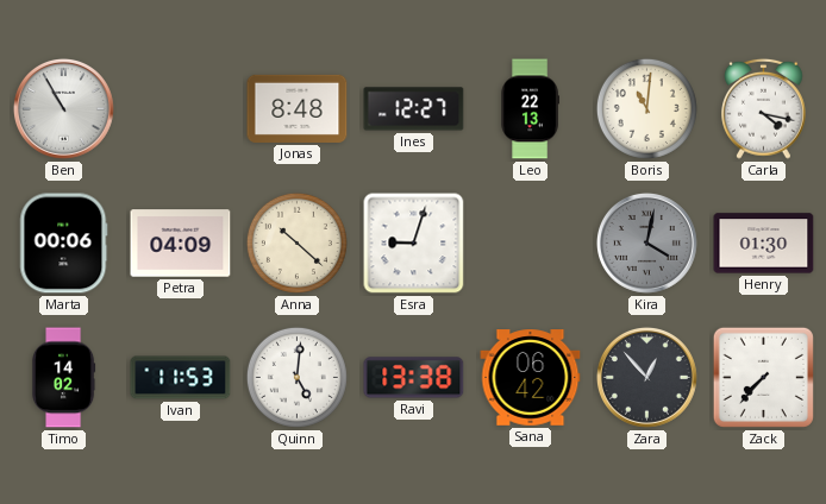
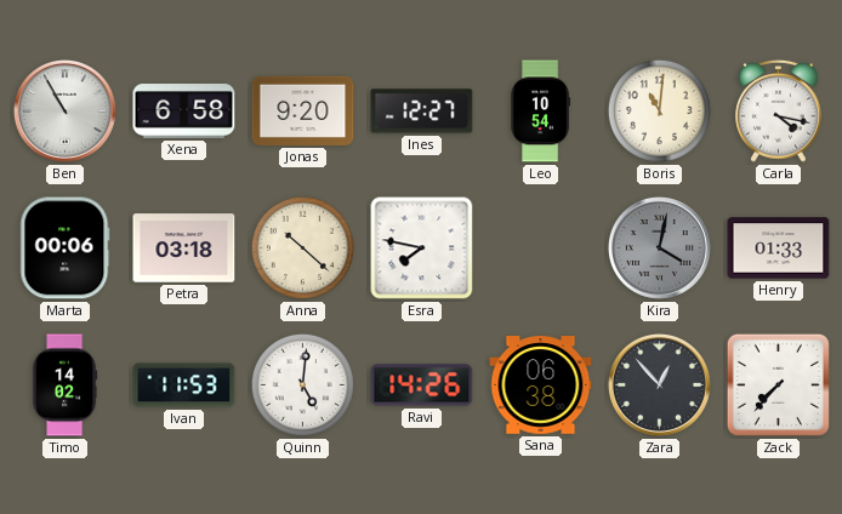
Xena: none -> 6:58 (184, 112)
Jonas: 8:48 -> 9:20 (303, 110)
Leo: 22:13 -> 10:54 (540, 112)
Petra: 04:09 -> 03:18 (184, 249)
Esra: 9:03 -> 7:47 (422, 249)
Henry: 01:30 -> 01:33 (779, 249)
Ravi: 13:38 -> 14:26 (422, 385)
Sana: 06:42 -> 06:38 (541, 385)
